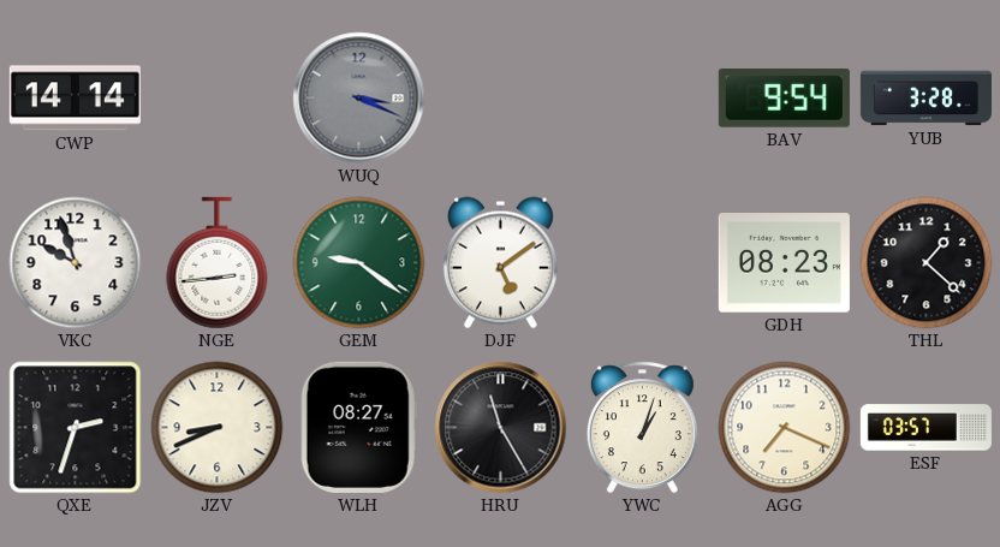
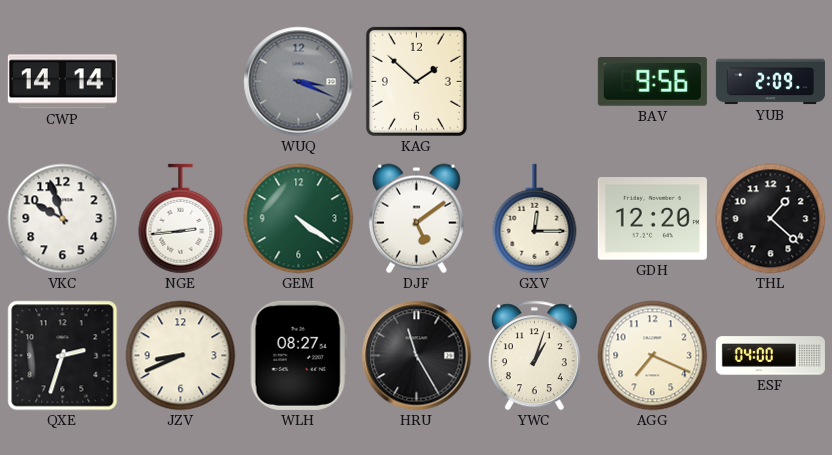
KAG: none -> 1:52 (416, 81)
BAV: 9:54 -> 9:56 (652, 82)
YUB: 3:28 -> 2:09 (770, 82)
GEM: 9:21 -> 4:21 (299, 219)
GXV: none -> 12:15 (535, 219)
GDH: 08:23 -> 12:20 (652, 219)
ESF: 03:57 -> 04:00 (770, 356)
